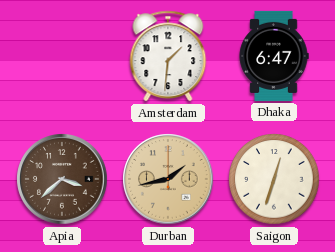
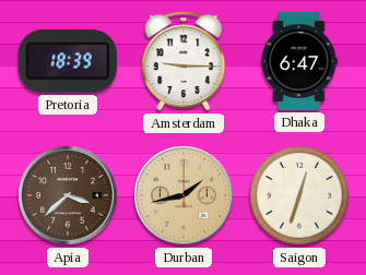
Pretoria: none -> 18:39 (68, 61)
Amsterdam: 1:31 -> 9:15 (184, 61)
